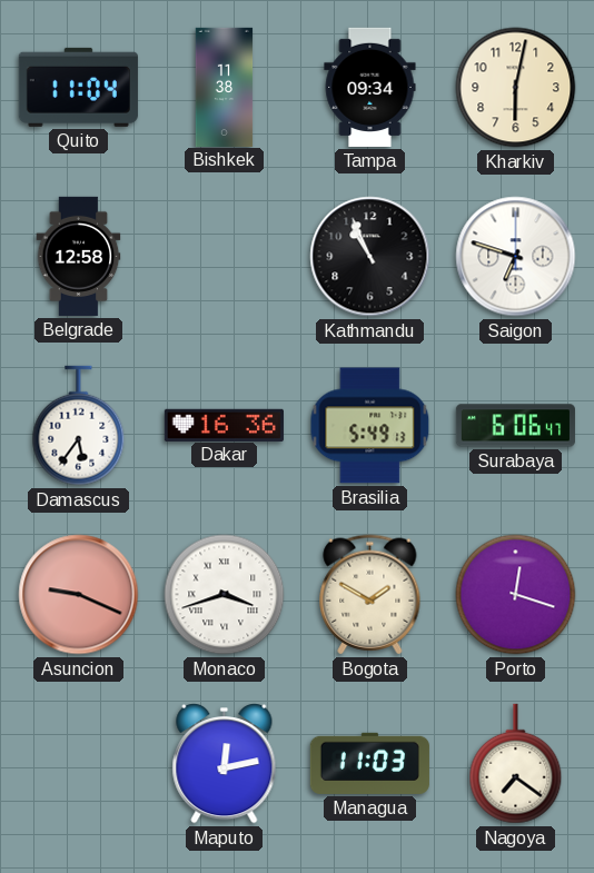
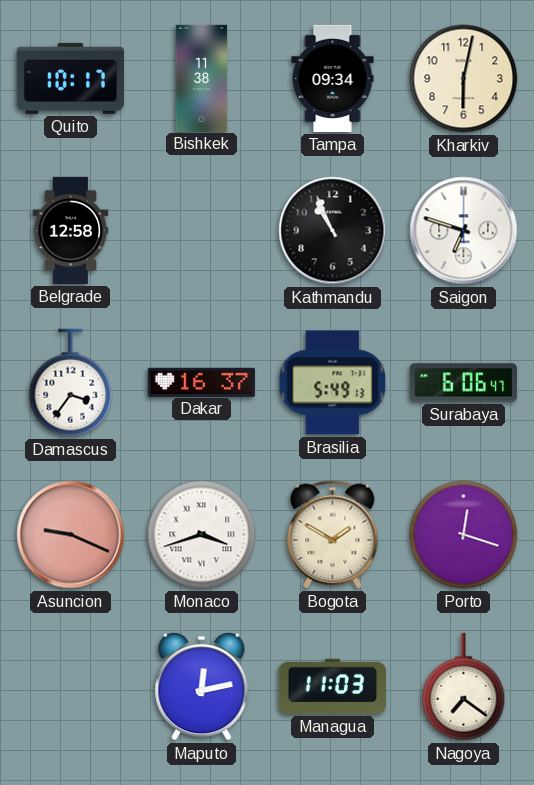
Quito: 11:04 -> 10:17 (70, 78)
Damascus: 5:36 -> 3:36 (71, 383)
Dakar: 16:36 -> 16:37 (201, 382)
